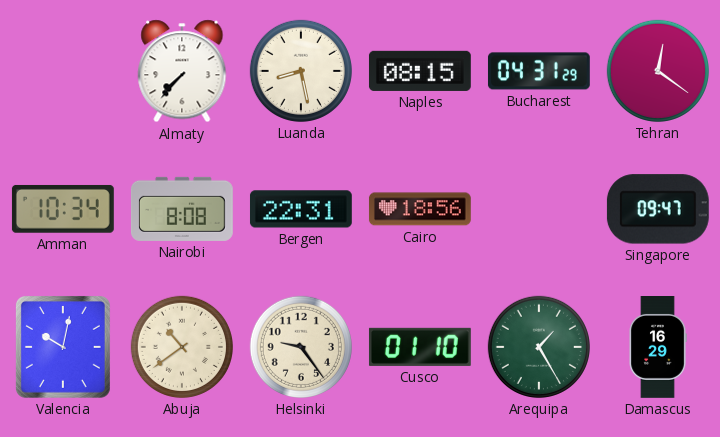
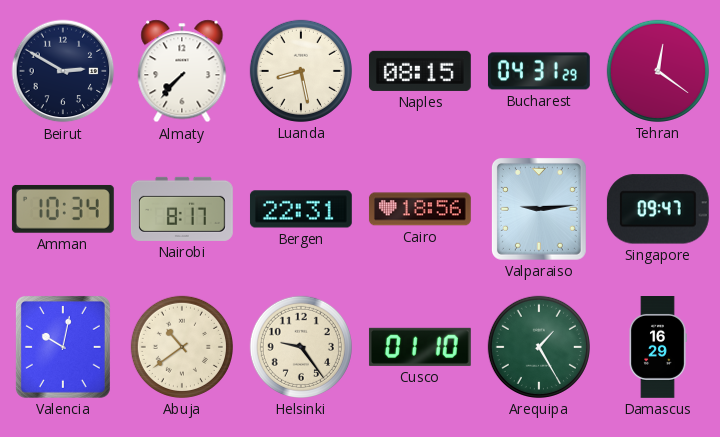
Beirut: none -> 2:50 (63, 71)
Nairobi: 8:08 -> 8:17 (182, 209)
Valparaiso: none -> 9:14 (539, 209)
